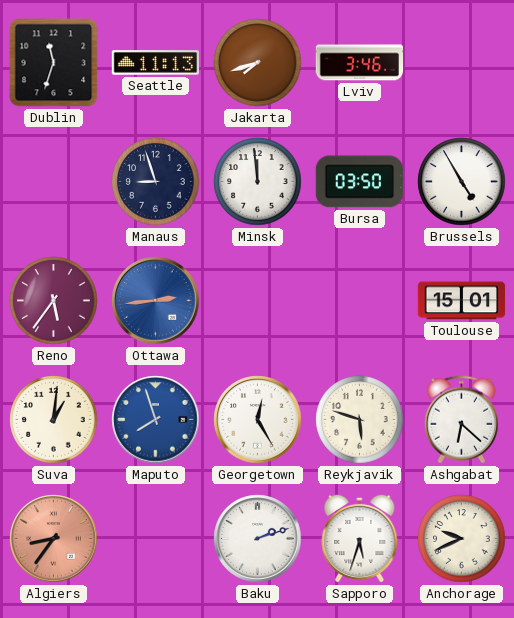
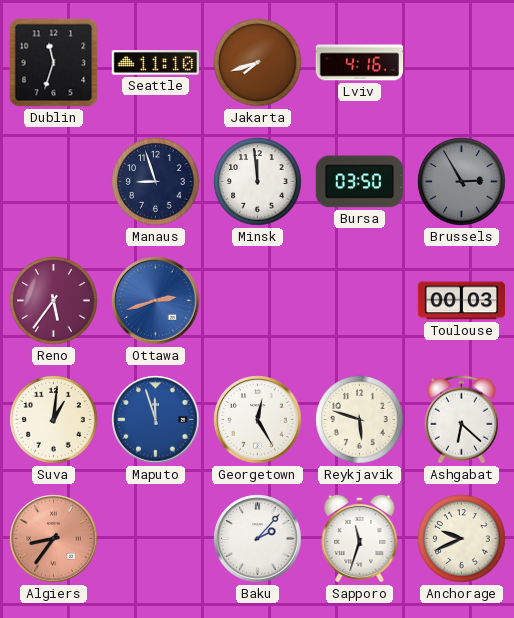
Seattle: 11:13 -> 11:10 (155, 63)
Lviv: 3:46 -> 4:16 (360, 63)
Brussels: 4:55 -> 2:55 (462, 182)
Brussels dial: white -> grey (462, 182)
Ottawa: 2:44 -> 2:42 (156, 301)
Toulouse: 15:01 -> 00:03 (462, 301)
Maputo: 7:57 -> 11:57 (156, 420)
Baku: 2:12 -> 2:07 (258, 539)
Sapporo: 5:33 -> 11:33 (360, 538)
